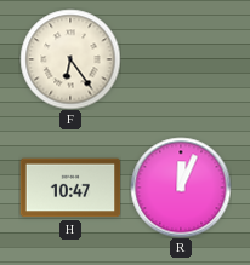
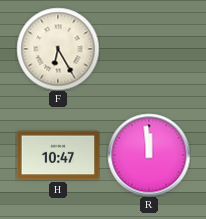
F: 6:24 -> 6:25 (58, 49)
R: 12:04 -> 11:59 (149, 155)
